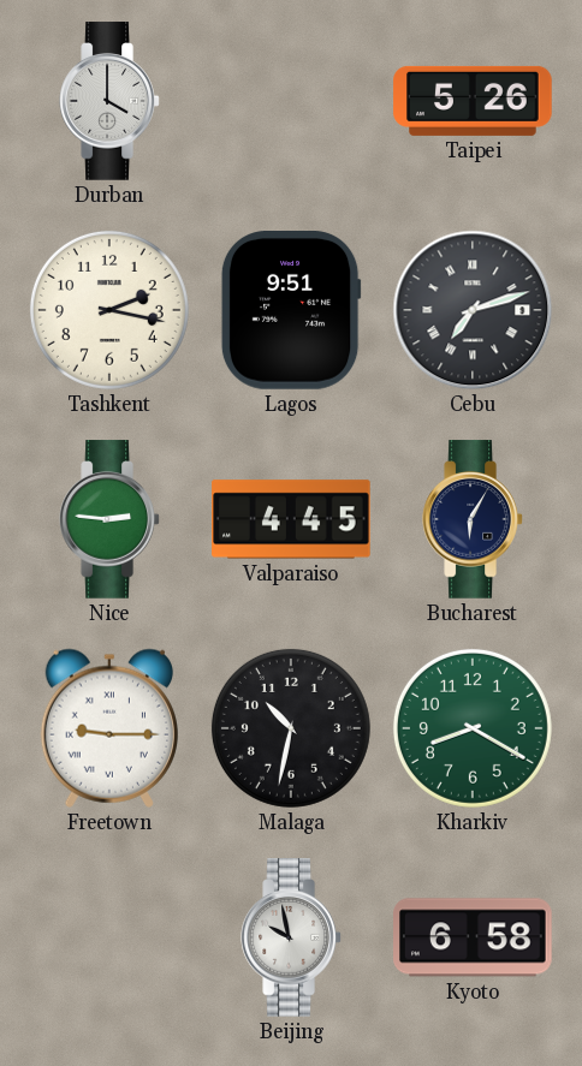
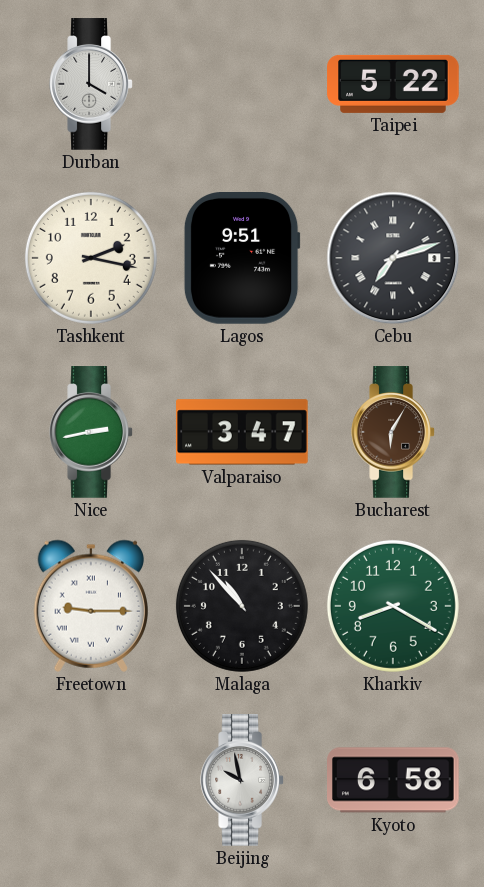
Taipei: 5:26 -> 5:22 (393, 84)
Nice: 2:46 -> 2:43 (91, 432)
Valparaiso: 4:45 -> 3:47 (242, 432)
Bucharest dial: navy -> brown (393, 432)
Malaga: 10:32 -> 10:53 (242, 606)
